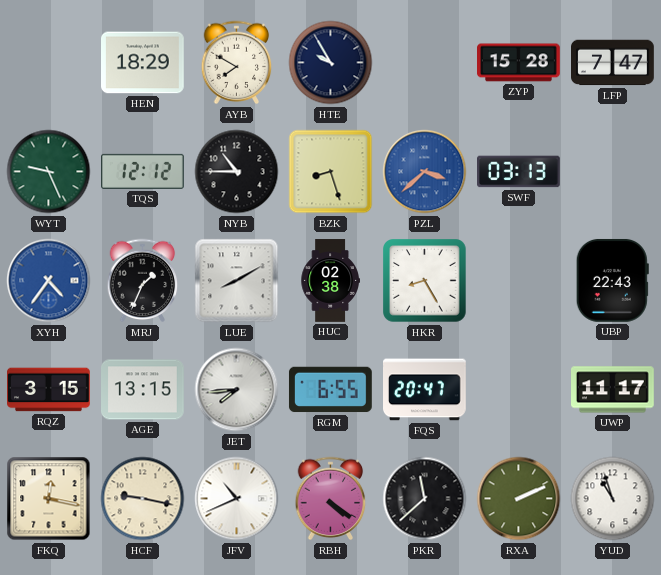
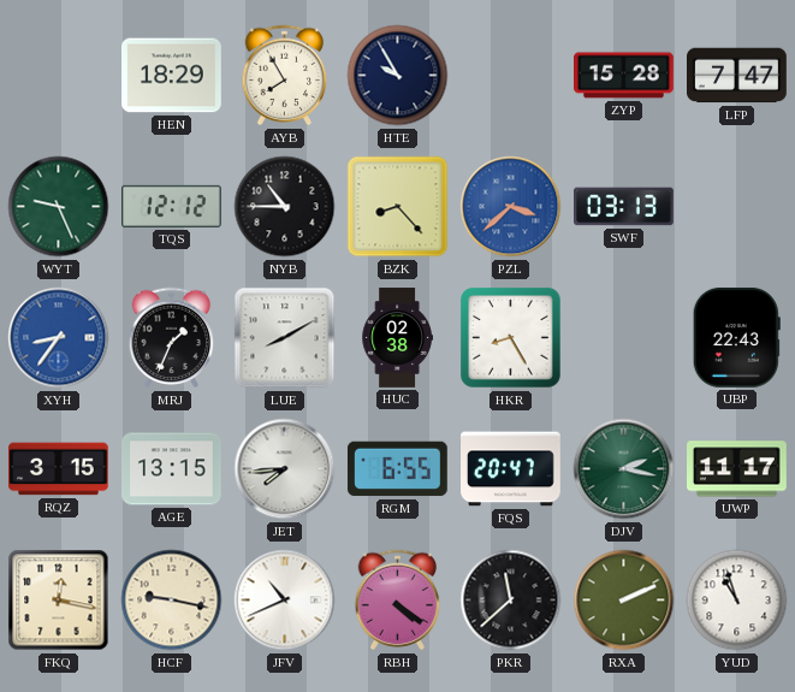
AYB: 7:50 -> 7:55 (285, 76)
BZK: 8:27 -> 8:23 (398, 207)
XYH: 4:36 -> 8:36 (59, 338)
DJV: none -> 2:17 (624, 469)
